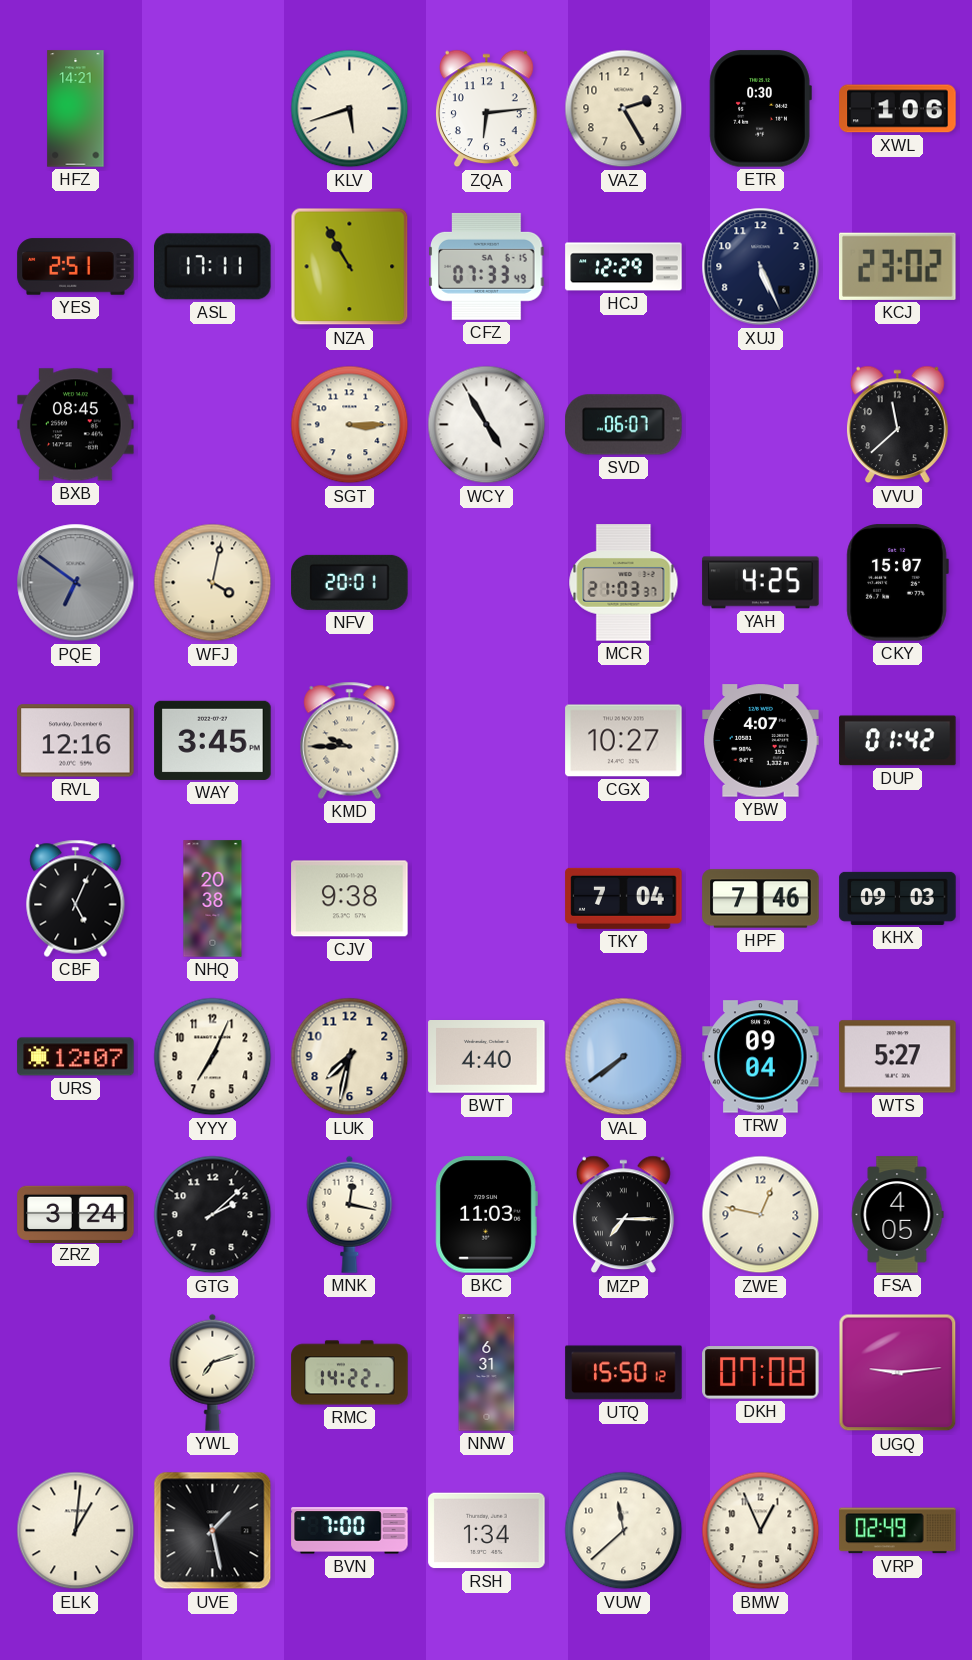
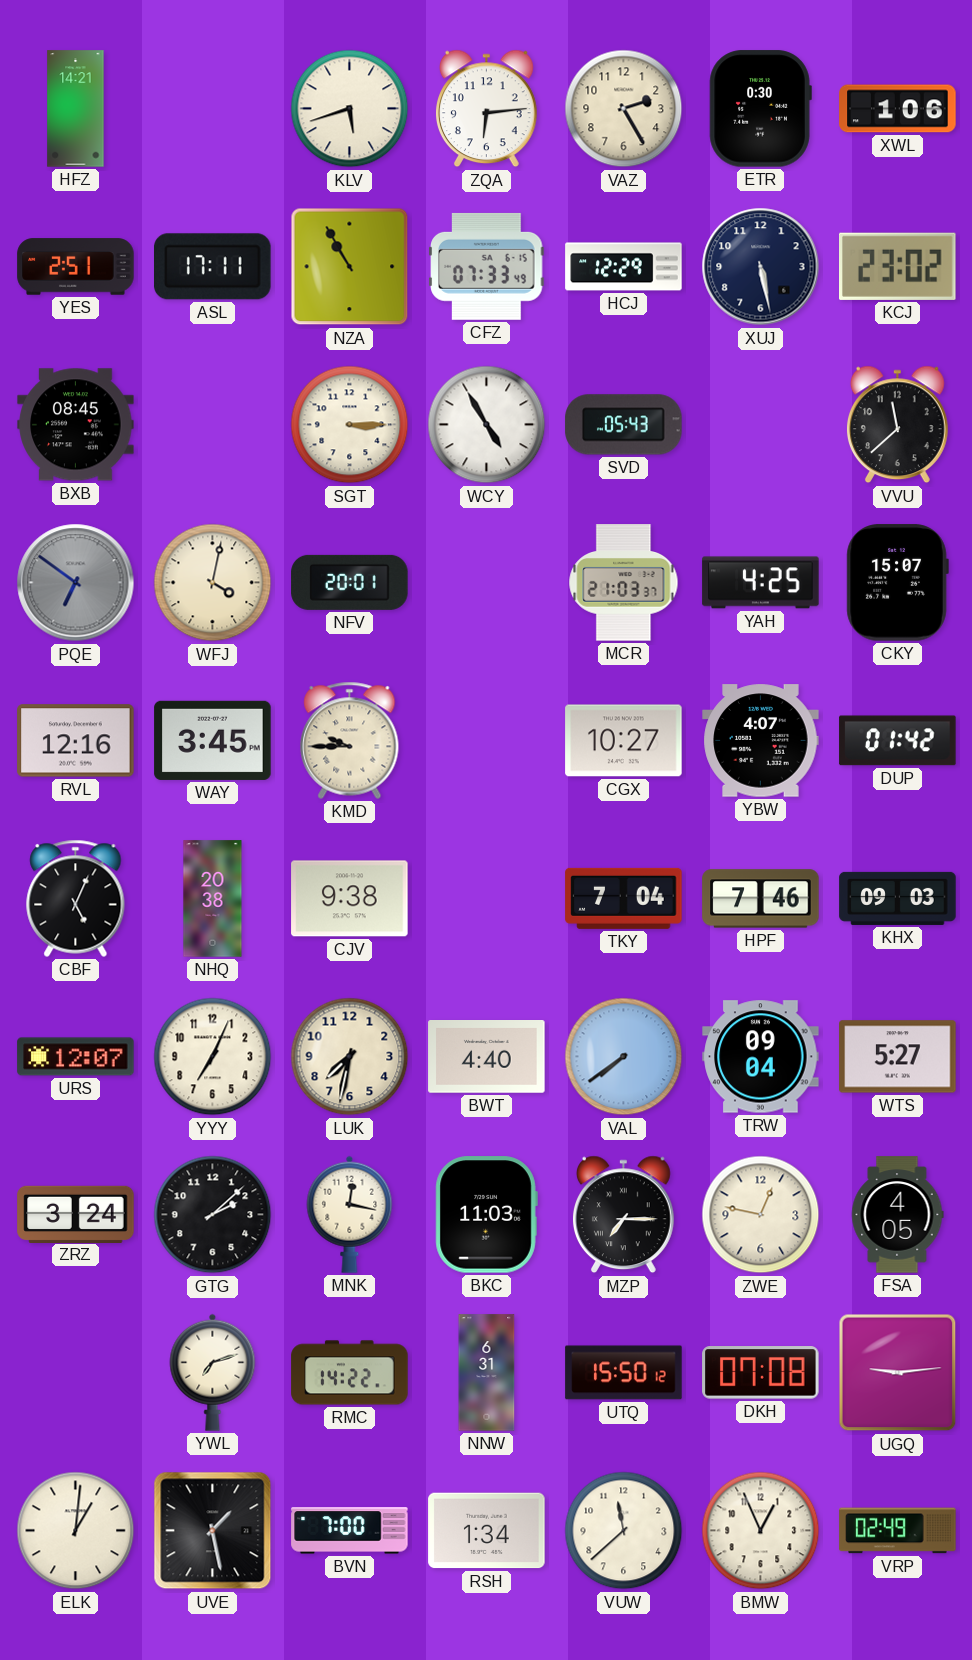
XUJ: 5:26 -> 5:28 (761, 267)
SVD: 06:07 -> 05:43 (624, 425)
